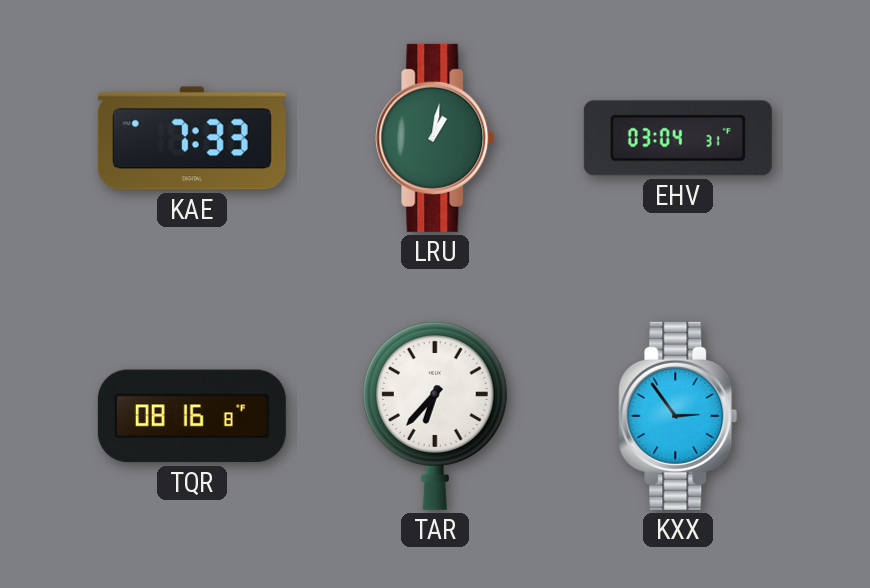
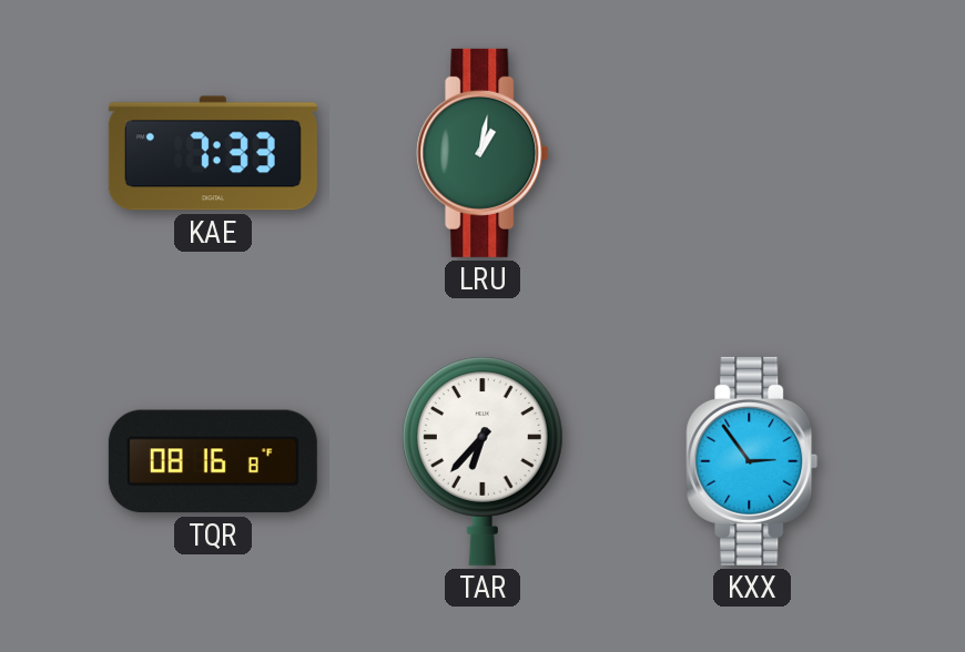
EHV: 03:04 -> none (678, 138)
